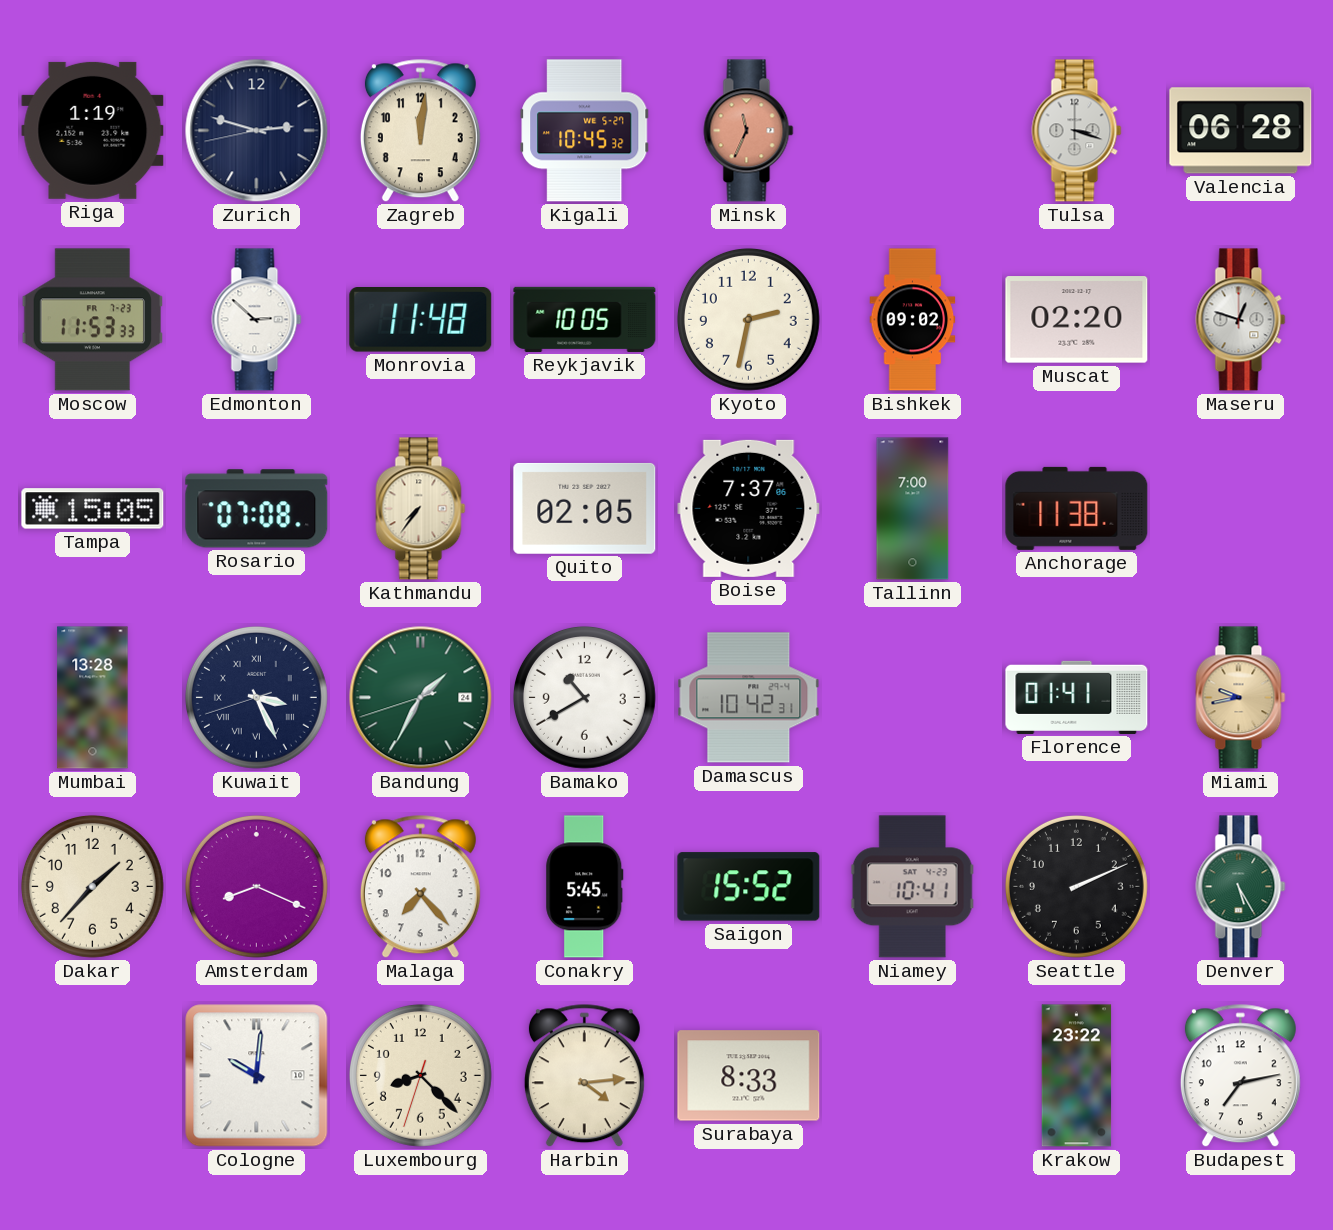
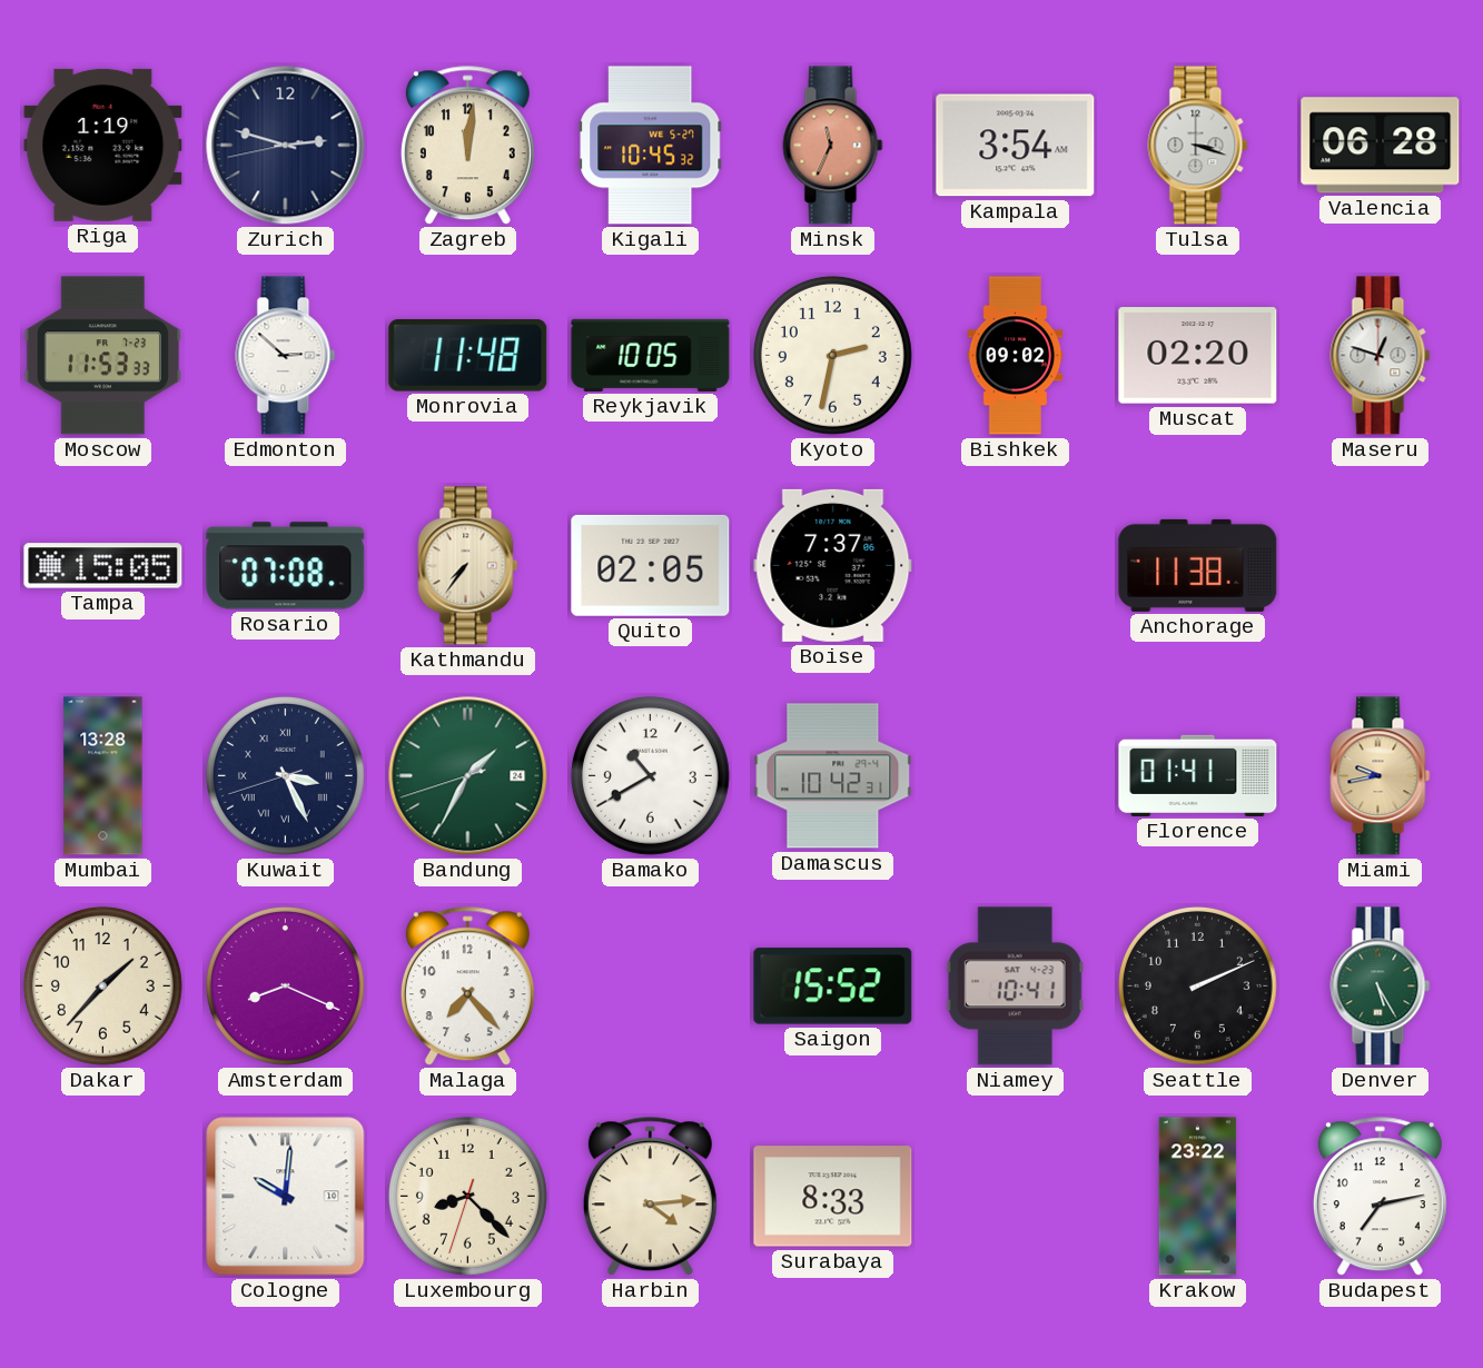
Kampala: none -> 3:54 (1016, 146)
Tallinn: 7:00 -> none (913, 509)
Conakry: 5:45 -> none (585, 887)
